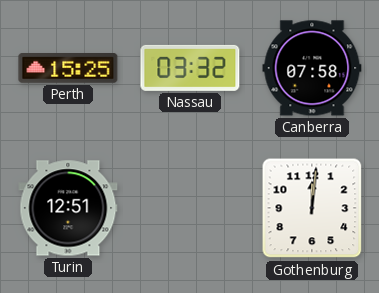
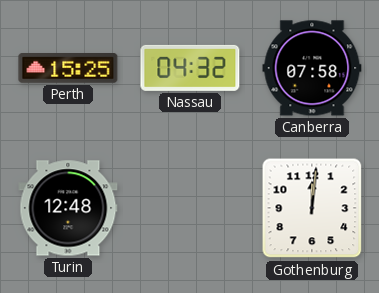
Nassau: 03:32 -> 04:32 (190, 68)
Turin: 12:51 -> 12:48 (68, 208)
